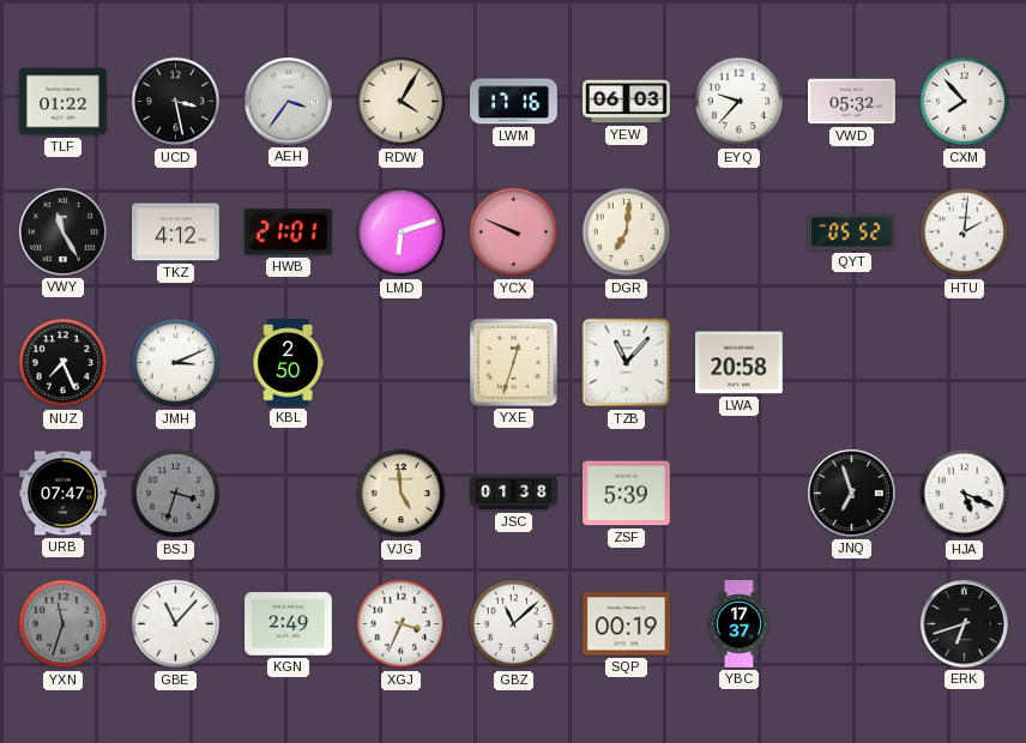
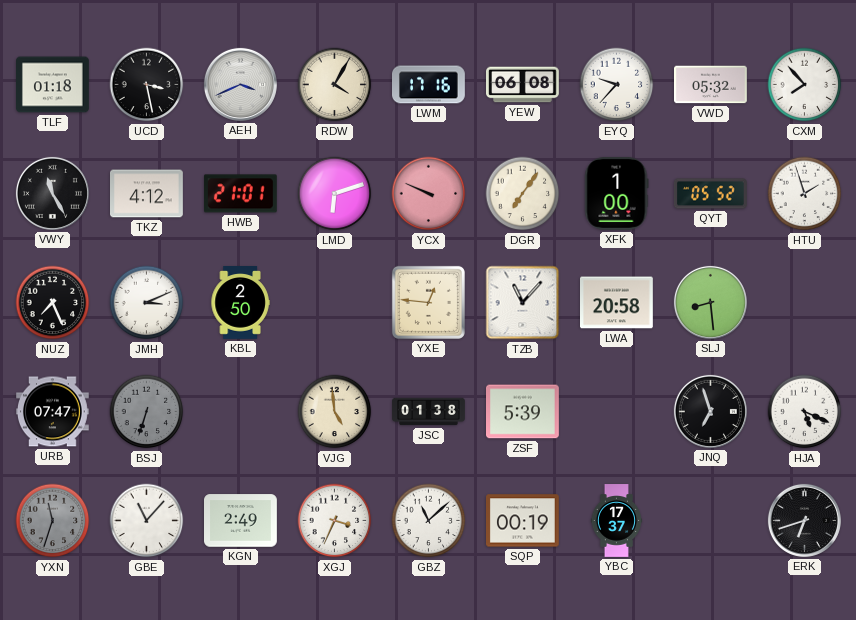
TLF: 01:22 -> 01:18 (53, 85)
AEH: 3:36 -> 3:41 (240, 84)
YEW: 06:03 -> 06:08 (523, 85)
DGR: 7:01 -> 7:06 (523, 194)
XFK: none -> 1:00 (616, 194)
HTU: 2:01 -> 1:57 (805, 194)
YXE: 12:33 -> 12:46 (428, 302)
SLJ: none -> 8:29 (710, 302)
BSJ: 3:33 -> 6:33 (147, 412)
